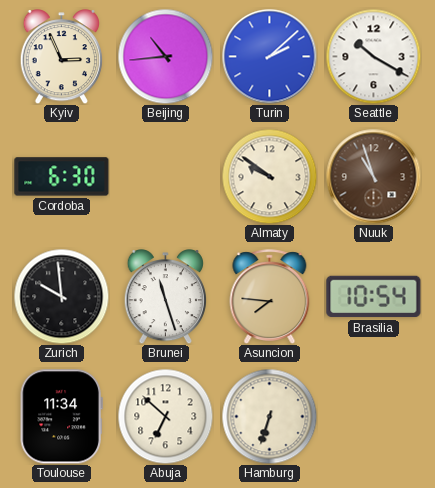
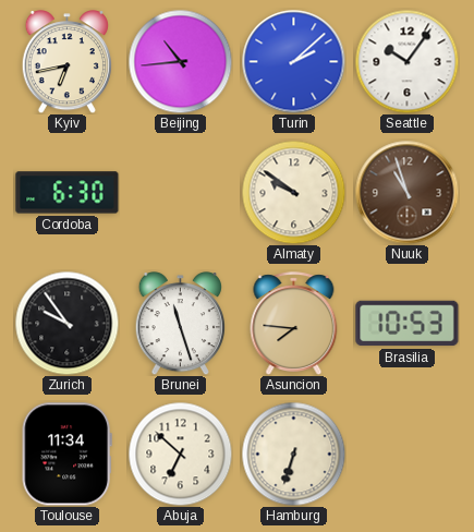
Kyiv: 2:56 -> 6:43 (66, 62)
Seattle: 10:20 -> 10:06 (406, 61)
Zurich: 9:59 -> 9:54 (66, 323)
Brasilia: 10:54 -> 10:53 (408, 324)
